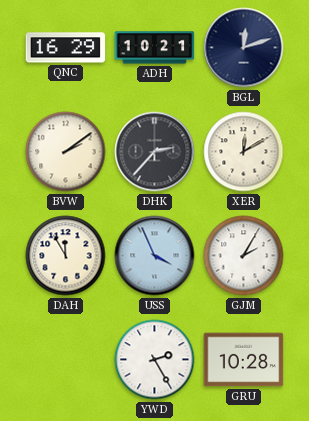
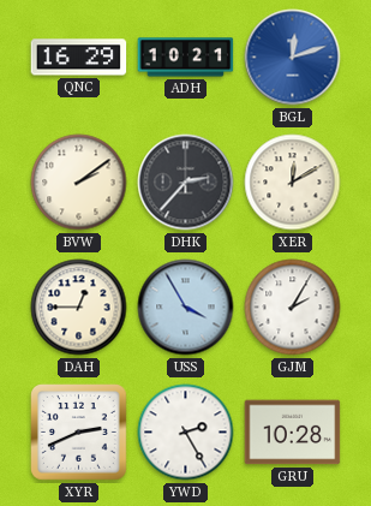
BGL dial: navy -> blue (293, 58)
DAH: 11:55 -> 12:45 (79, 308)
USS: 3:56 -> 3:55 (186, 308)
XYR: none -> 2:41 (79, 433)
